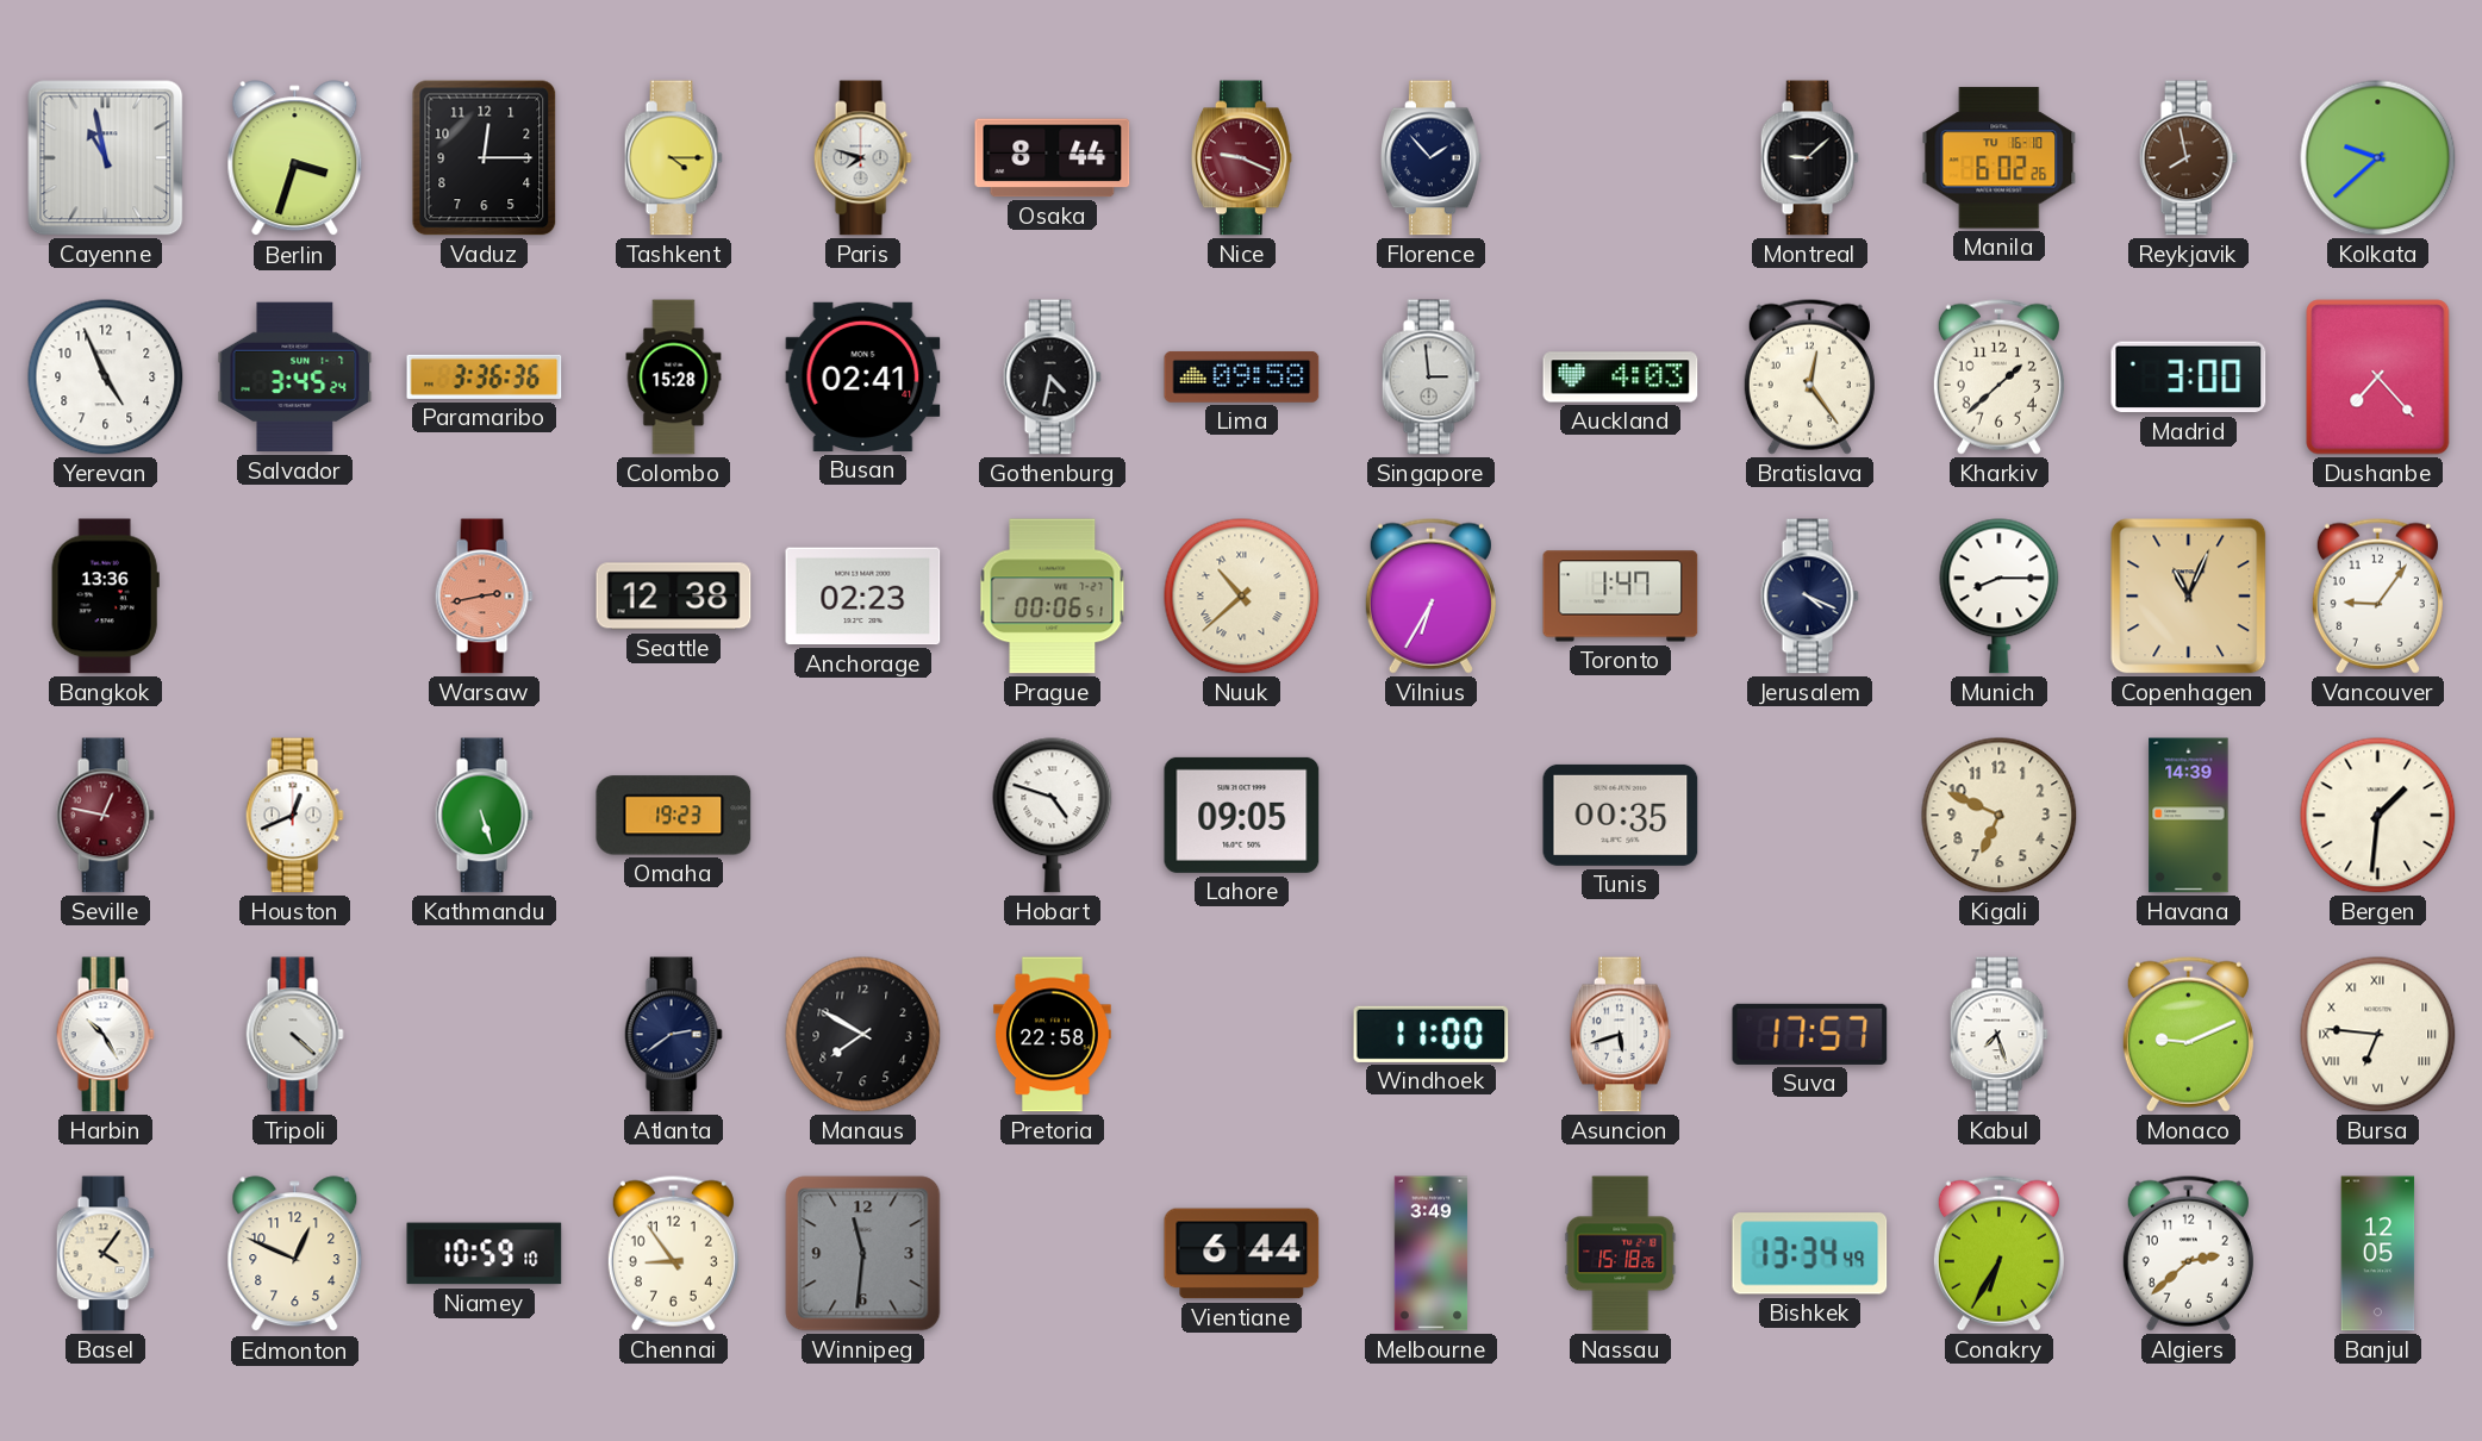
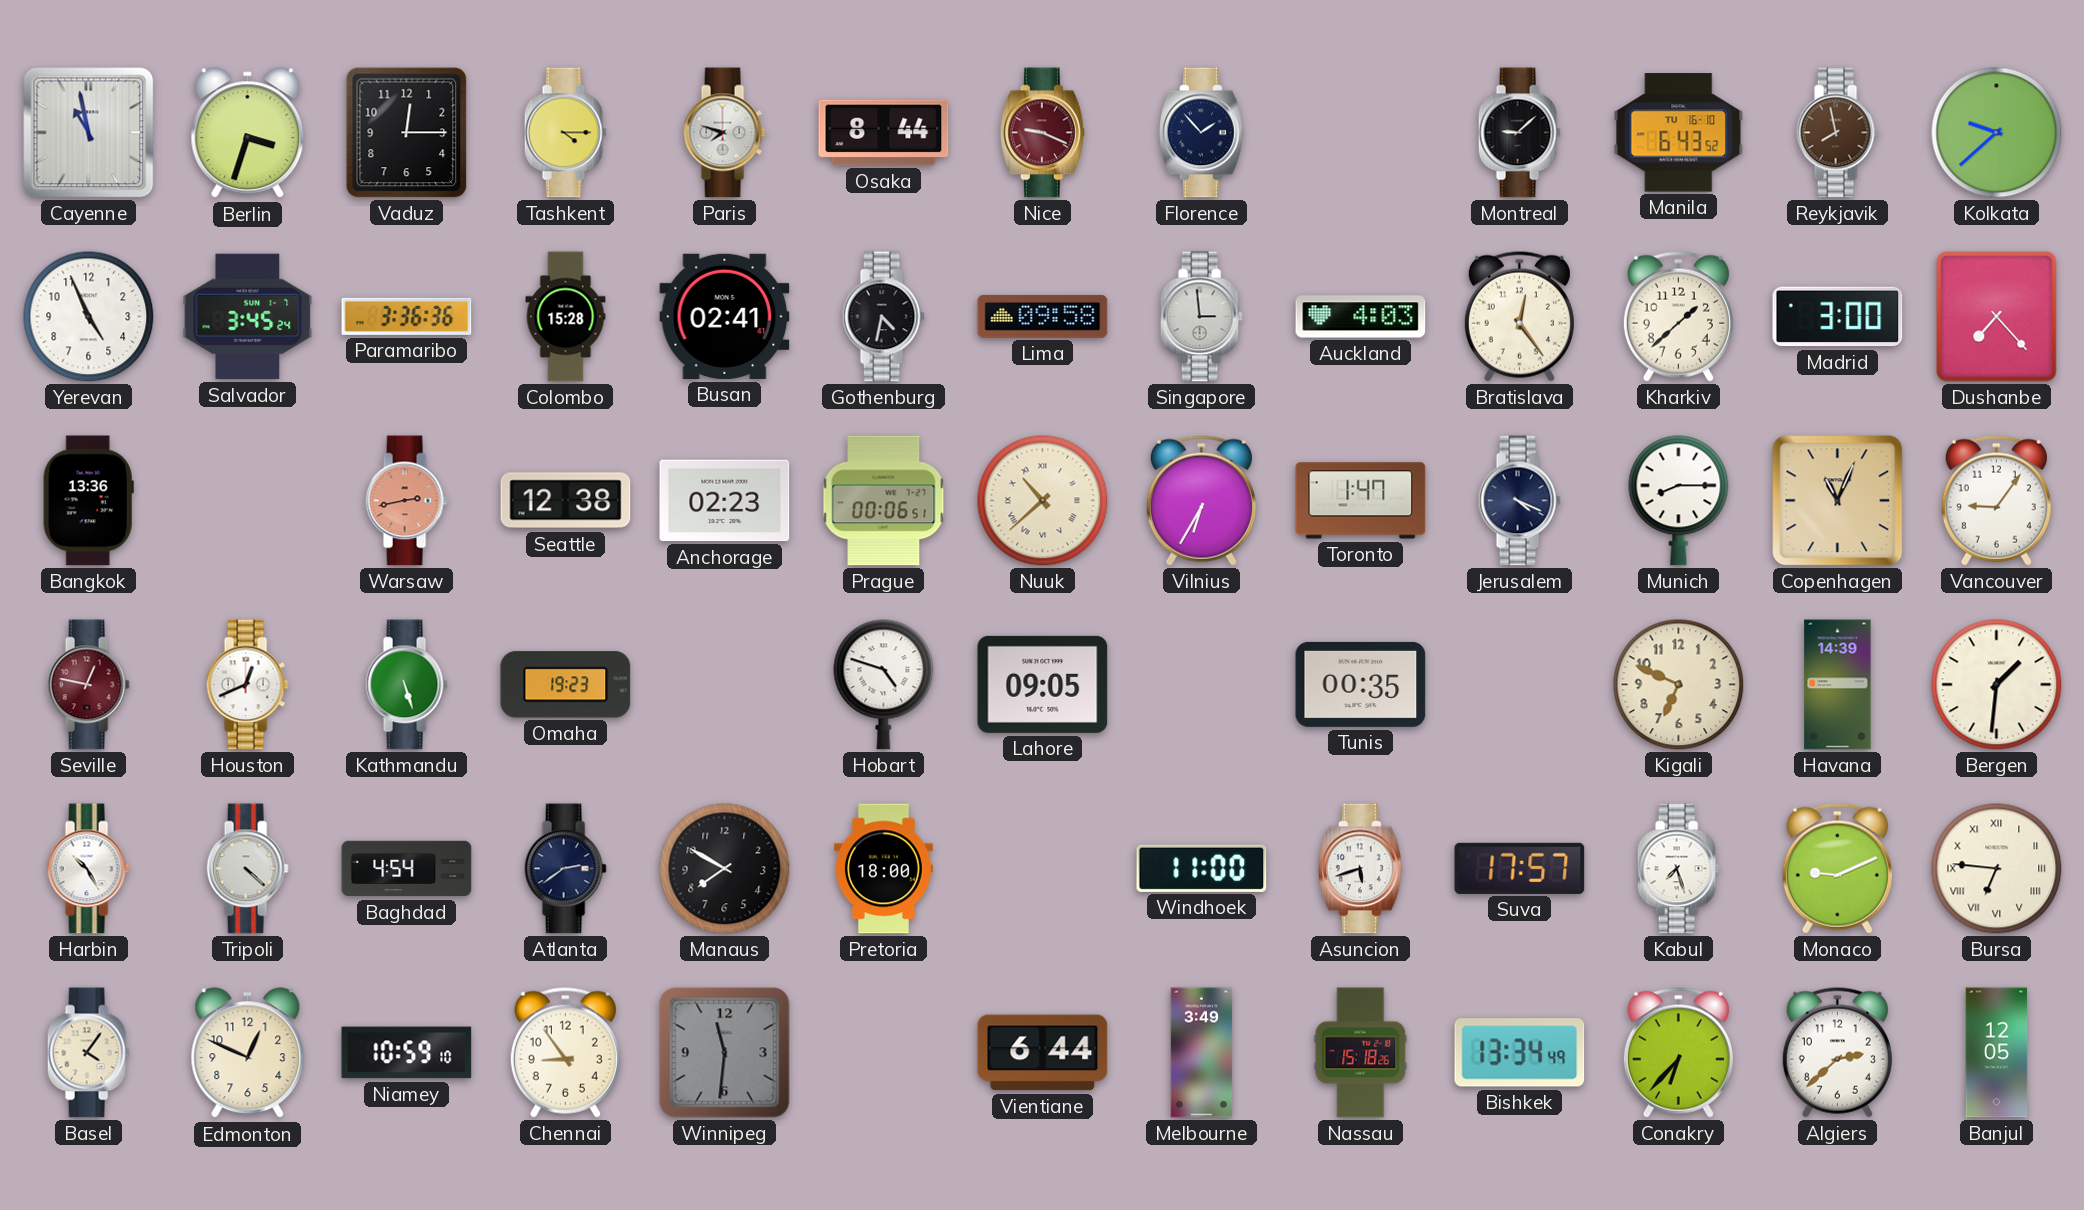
Manila: 6:02 -> 6:43 (1679, 133)
Baghdad: none -> 4:54 (407, 869)
Pretoria: 22:58 -> 18:00 (883, 869)
Conakry: 6:35 -> 6:37 (1678, 1052)
